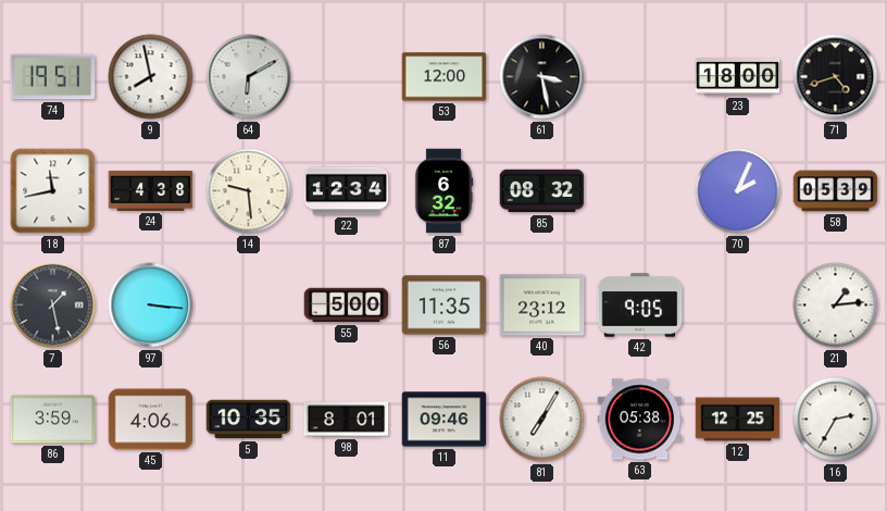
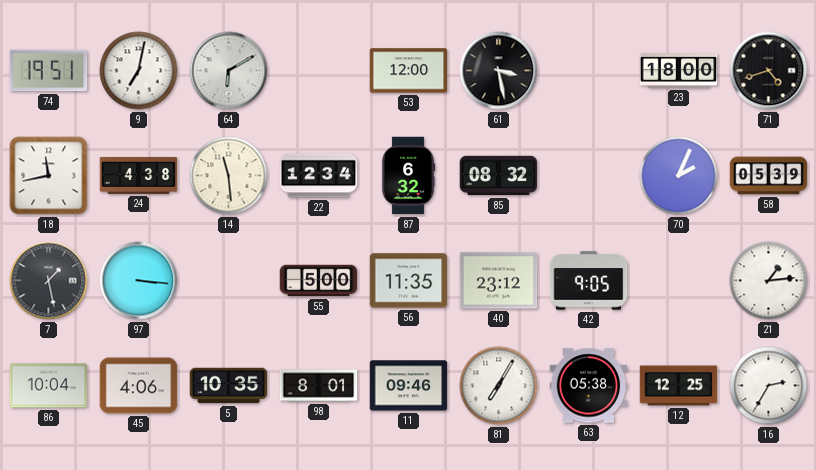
9: 7:58 -> 7:02 (139, 71)
14: 9:29 -> 11:29 (229, 176)
86: 3:59 -> 10:04 (49, 386)
